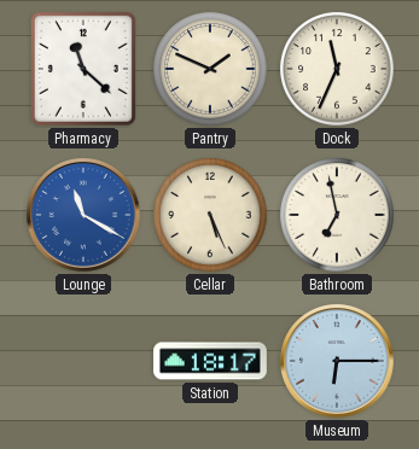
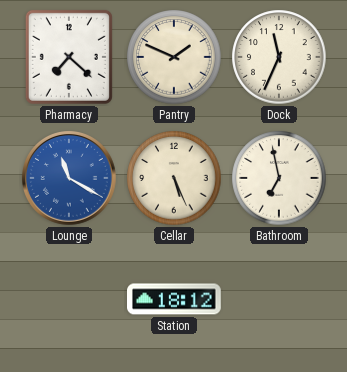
Pharmacy: 11:22 -> 7:22 (69, 57)
Station: 18:17 -> 18:12 (175, 299)
Museum: 6:15 -> none (338, 362)
